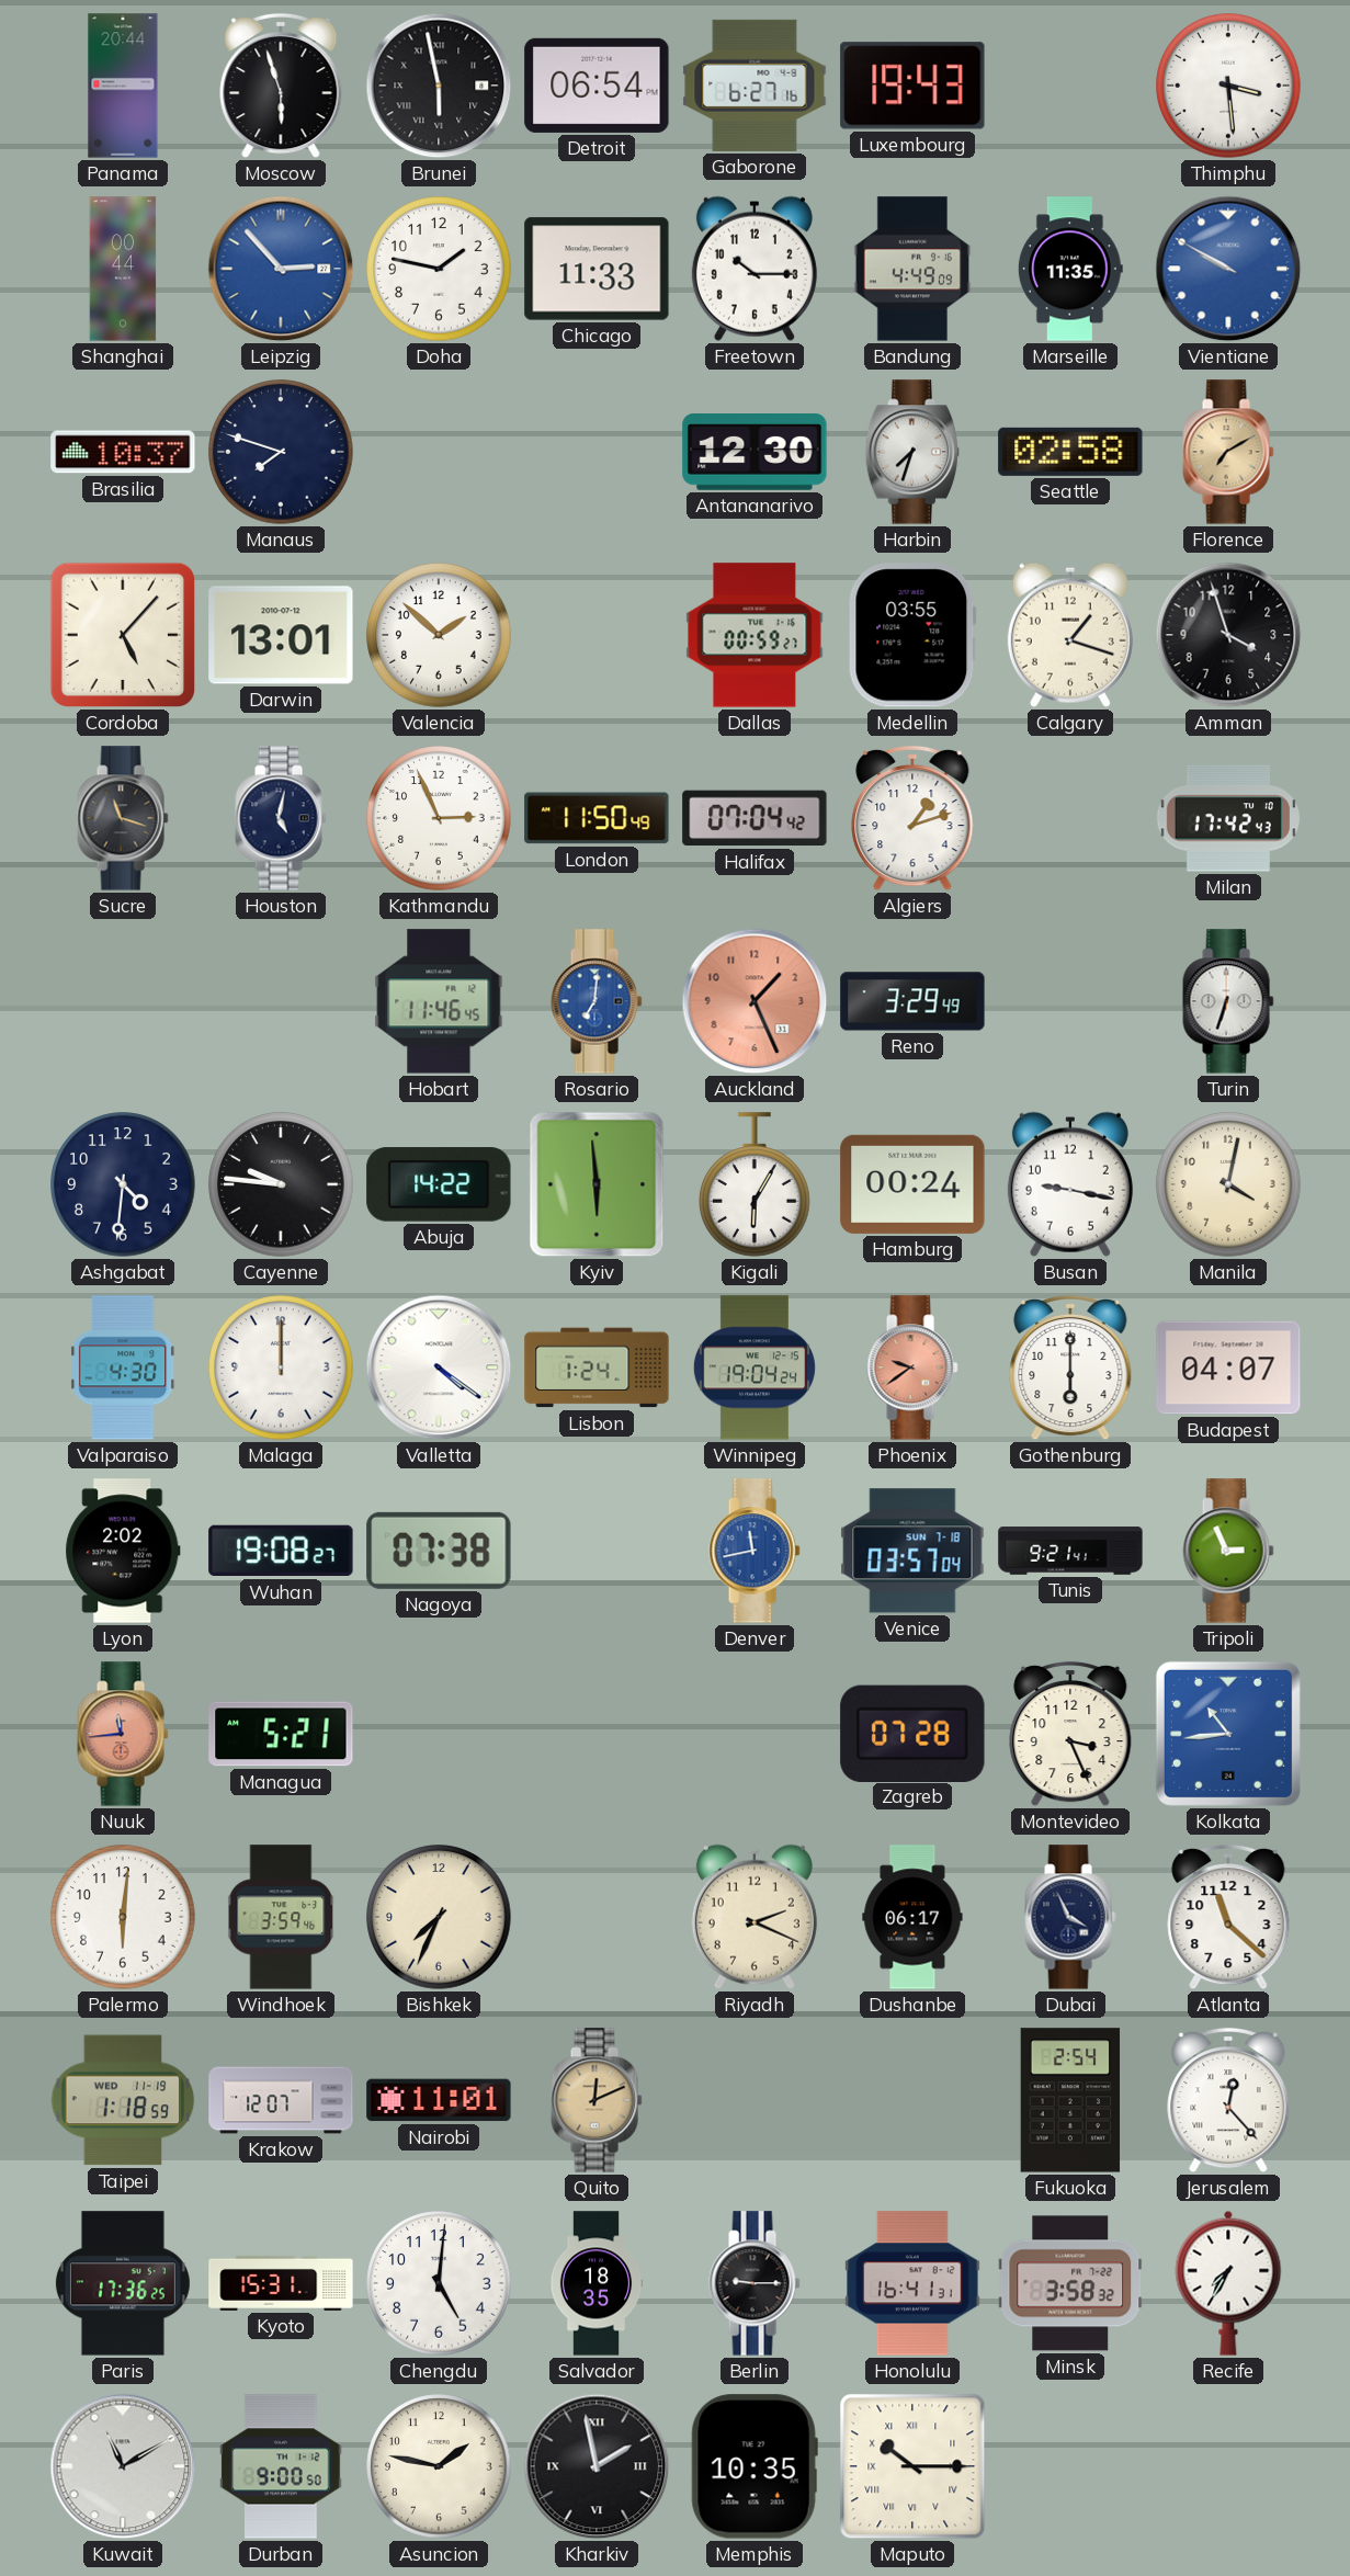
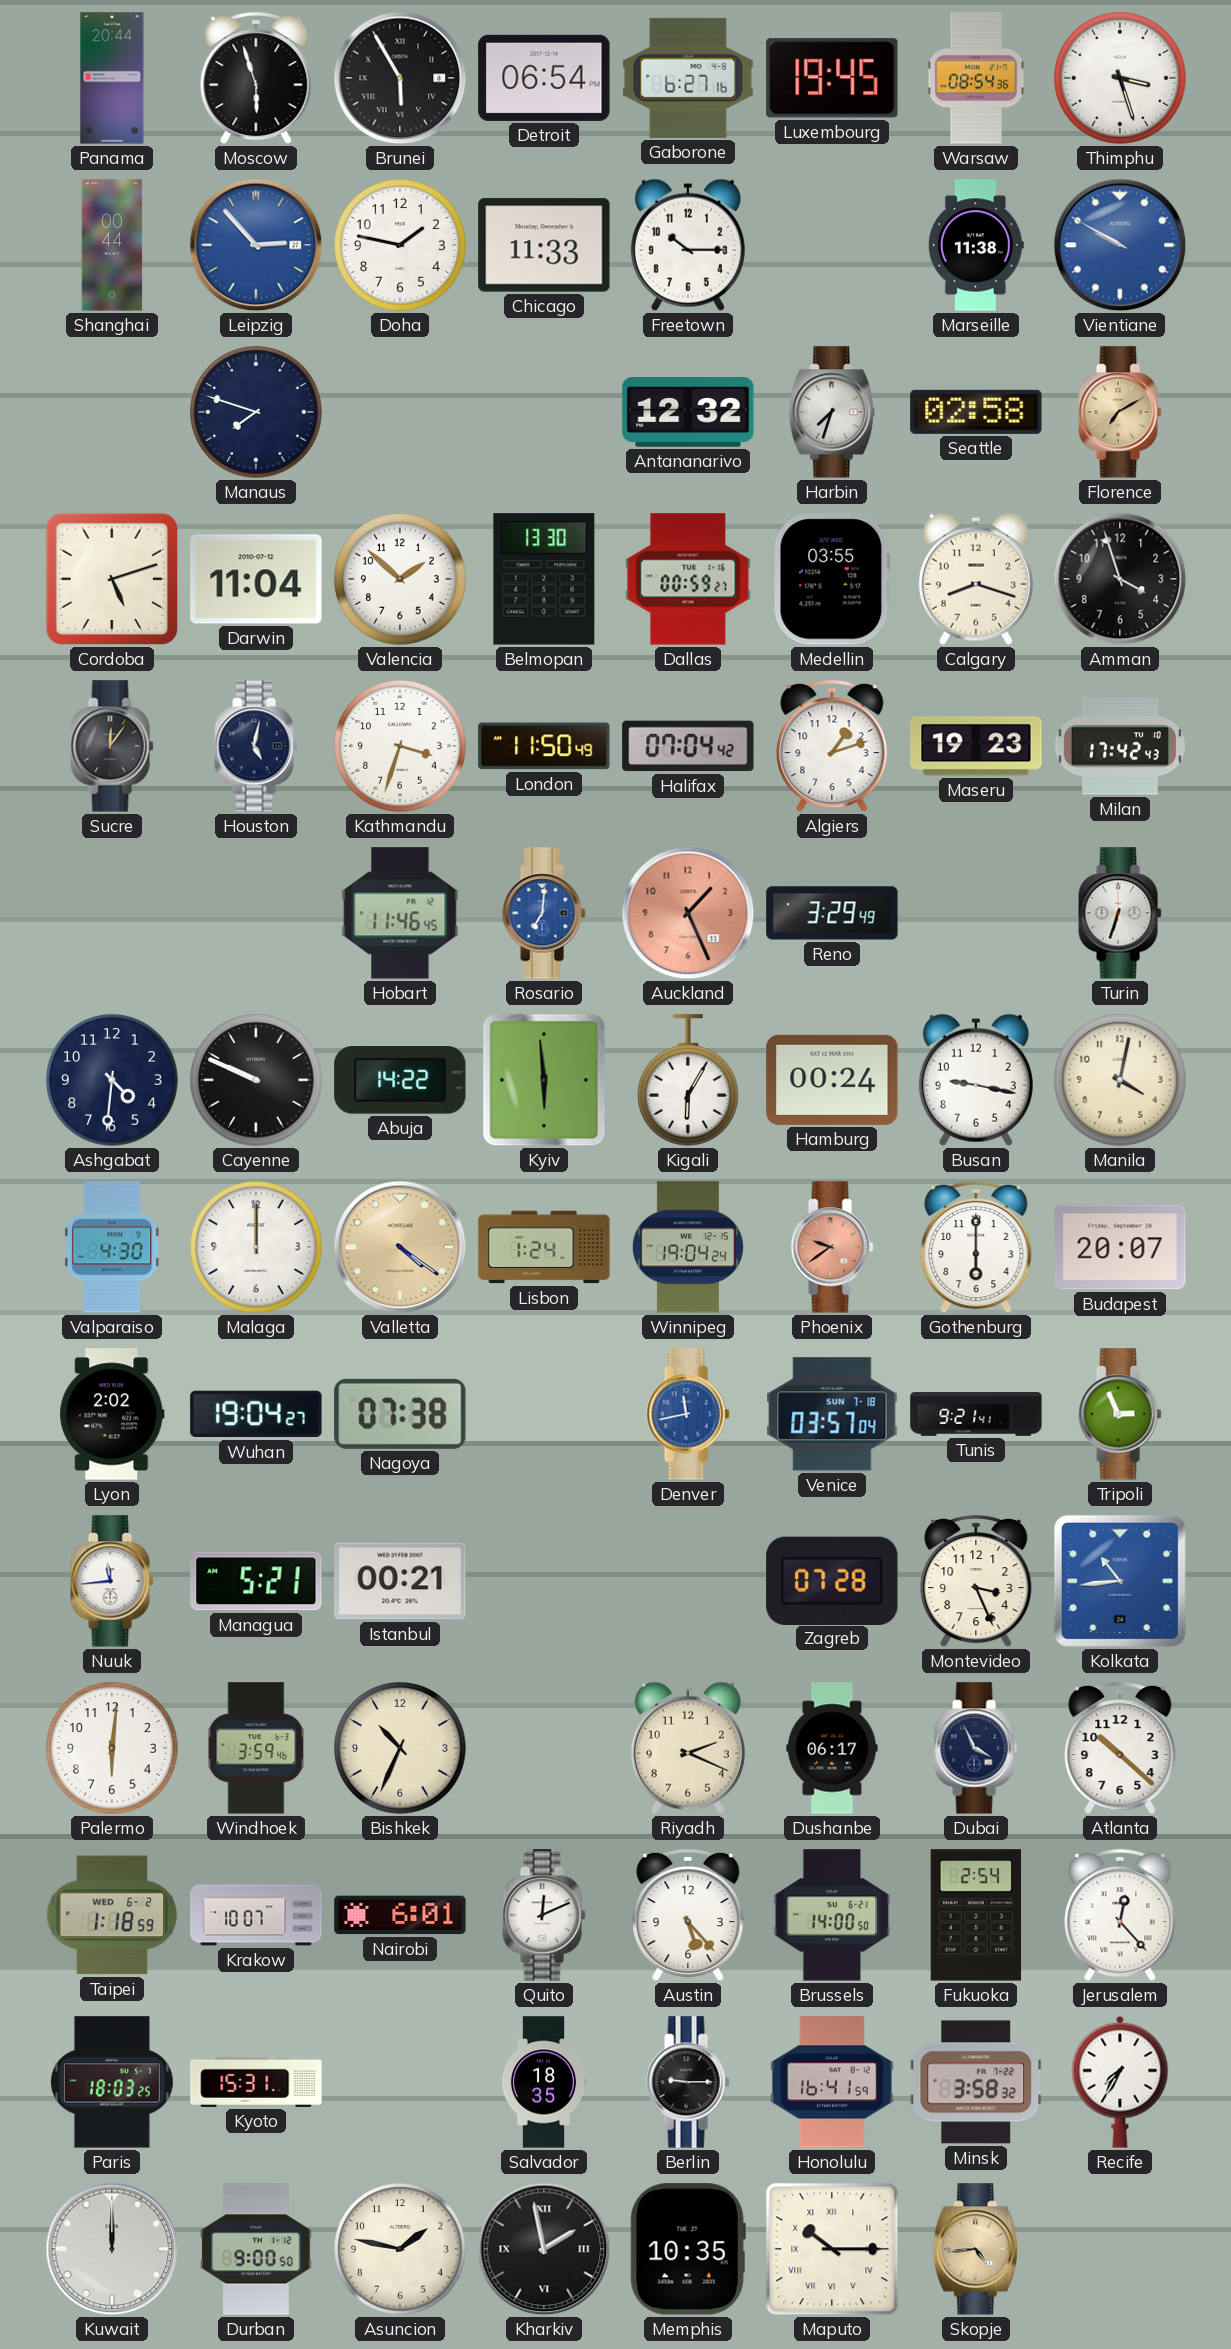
Brunei: 5:58 -> 5:55 (400, 78)
Luxembourg: 19:43 -> 19:45 (832, 78)
Warsaw: none -> 08:54 (976, 78)
Thimphu: 3:29 -> 3:27 (1120, 78)
Bandung: 4:49 -> none (912, 269)
Marseille: 11:35 -> 11:38 (976, 245)
Brasilia: 10:37 -> none (123, 452)
Antananarivo: 12:30 -> 12:32 (688, 412)
Cordoba: 5:07 -> 5:12 (112, 579)
Darwin: 13:01 -> 11:04 (256, 579)
Belmopan: none -> 13:30 (544, 579)
Calgary: 1:18 -> 8:18 (976, 579)
Sucre: 11:18 -> 12:06 (112, 746)
Kathmandu: 2:56 -> 3:33 (400, 746)
Maseru: none -> 19:23 (976, 746)
Cayenne: 9:46 -> 9:49 (256, 1080)
Valletta dial: white -> champagne (400, 1247)
Budapest: 04:07 -> 20:07 (1120, 1247)
Wuhan: 19:08 -> 19:04 (256, 1414)
Nuuk dial: salmon -> white (112, 1581)
Istanbul: none -> 00:21 (400, 1581)
Bishkek: 7:34 -> 10:34 (400, 1748)
Atlanta: 11:22 -> 10:22 (1120, 1748)
Taipei date: WED 11-19 -> WED 6-2 (112, 1915)
Krakow: 12:07 -> 10:07 (256, 1915)
Nairobi: 11:01 -> 6:01 (400, 1915)
Quito dial: champagne -> white (544, 1915)
Austin: none -> 5:23 (688, 1915)
Brussels: none -> 14:00 (832, 1915)
Paris: 17:36 -> 18:03 (112, 2082)
Chengdu: 5:01 -> none (439, 2283)
Honolulu: 16:41:31 -> 16:41:59 (833, 2082)
Kuwait: 11:10 -> 12:00 (112, 2249)
Skopje: none -> 4:44 (975, 2249)
